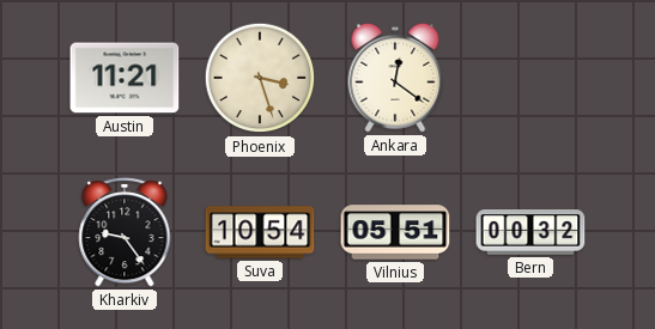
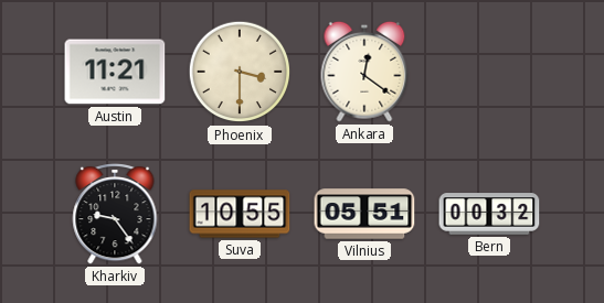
Phoenix: 3:27 -> 3:30 (240, 72)
Suva: 10:54 -> 10:55 (240, 214)
